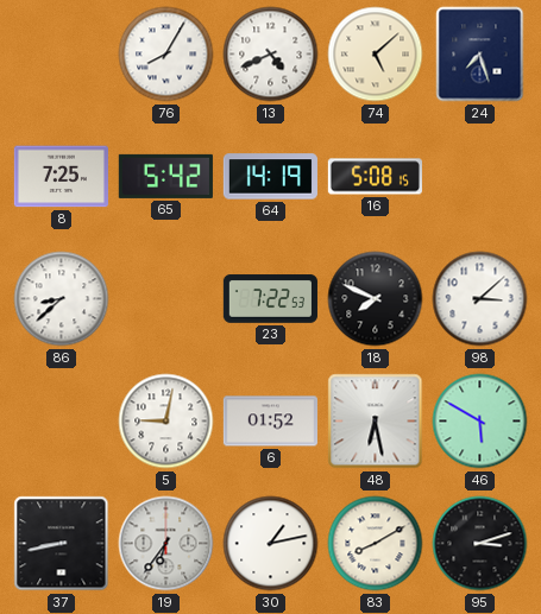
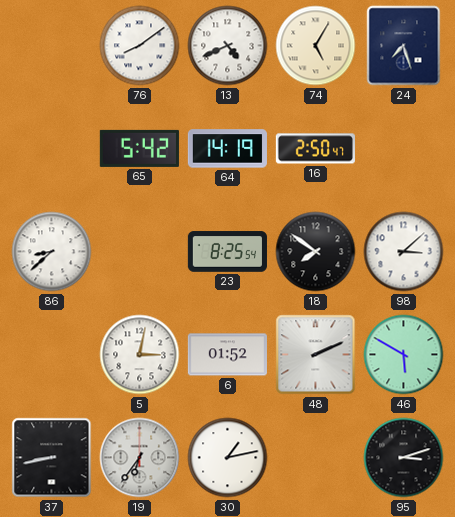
76: 8:05 -> 8:09 (140, 46)
74: 5:08 -> 5:05 (316, 46)
8: 7:25 -> none (61, 177)
16: 5:08 -> 2:50 (315, 149)
23: 7:22 -> 8:25 (227, 252)
18: 7:49 -> 7:51 (316, 252)
5: 9:02 -> 3:02 (140, 355)
48: 6:28 -> 2:11 (316, 355)
83: 8:10 -> none (376, 544)
